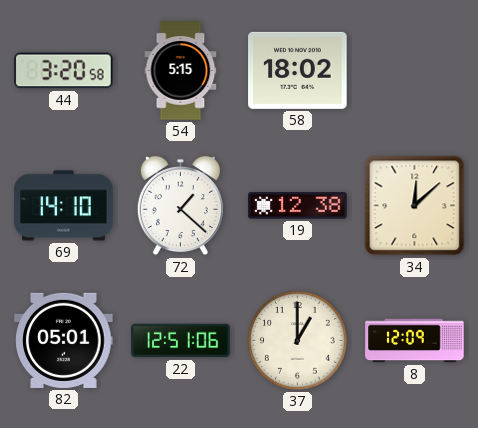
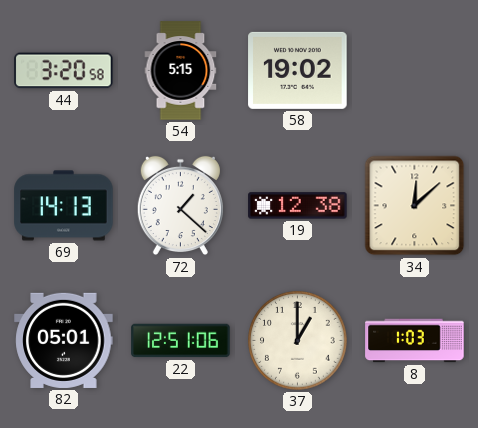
58: 18:02 -> 19:02 (298, 70)
69: 14:10 -> 14:13 (64, 206)
8: 12:09 -> 1:03 (415, 341)
